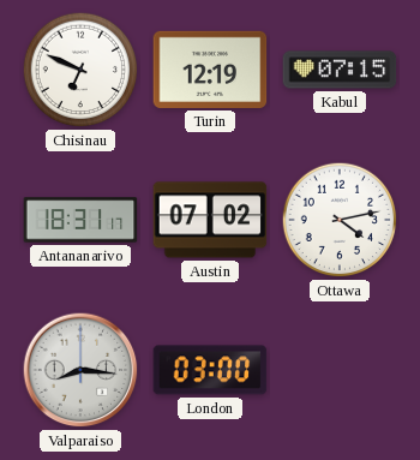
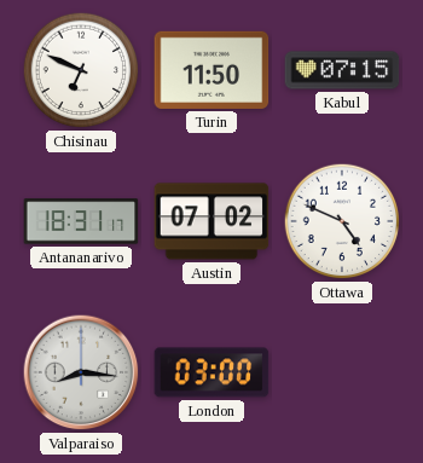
Turin: 12:19 -> 11:50 (211, 70)
Ottawa: 4:13 -> 4:49 (342, 221)
